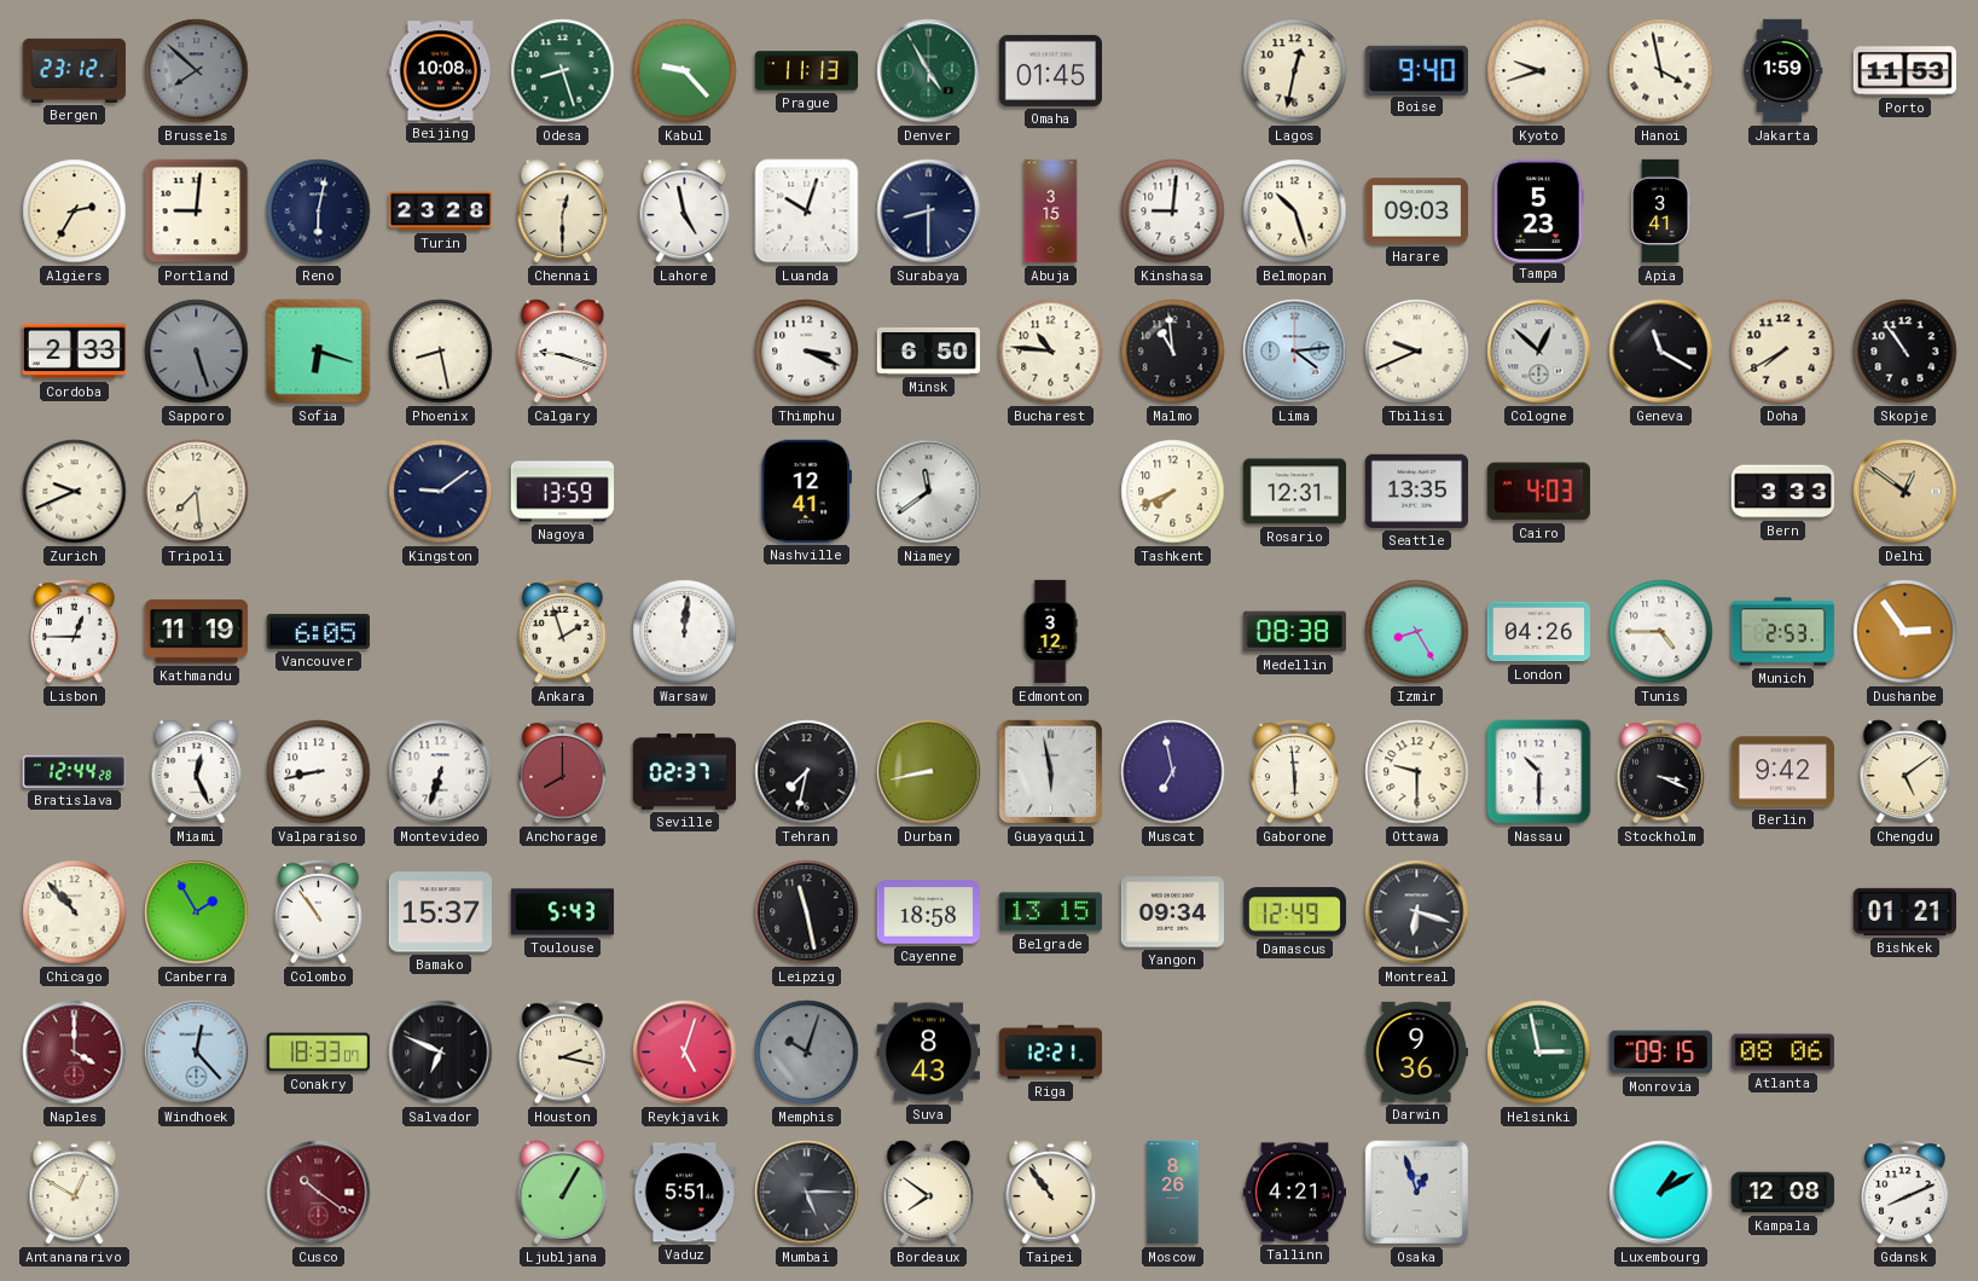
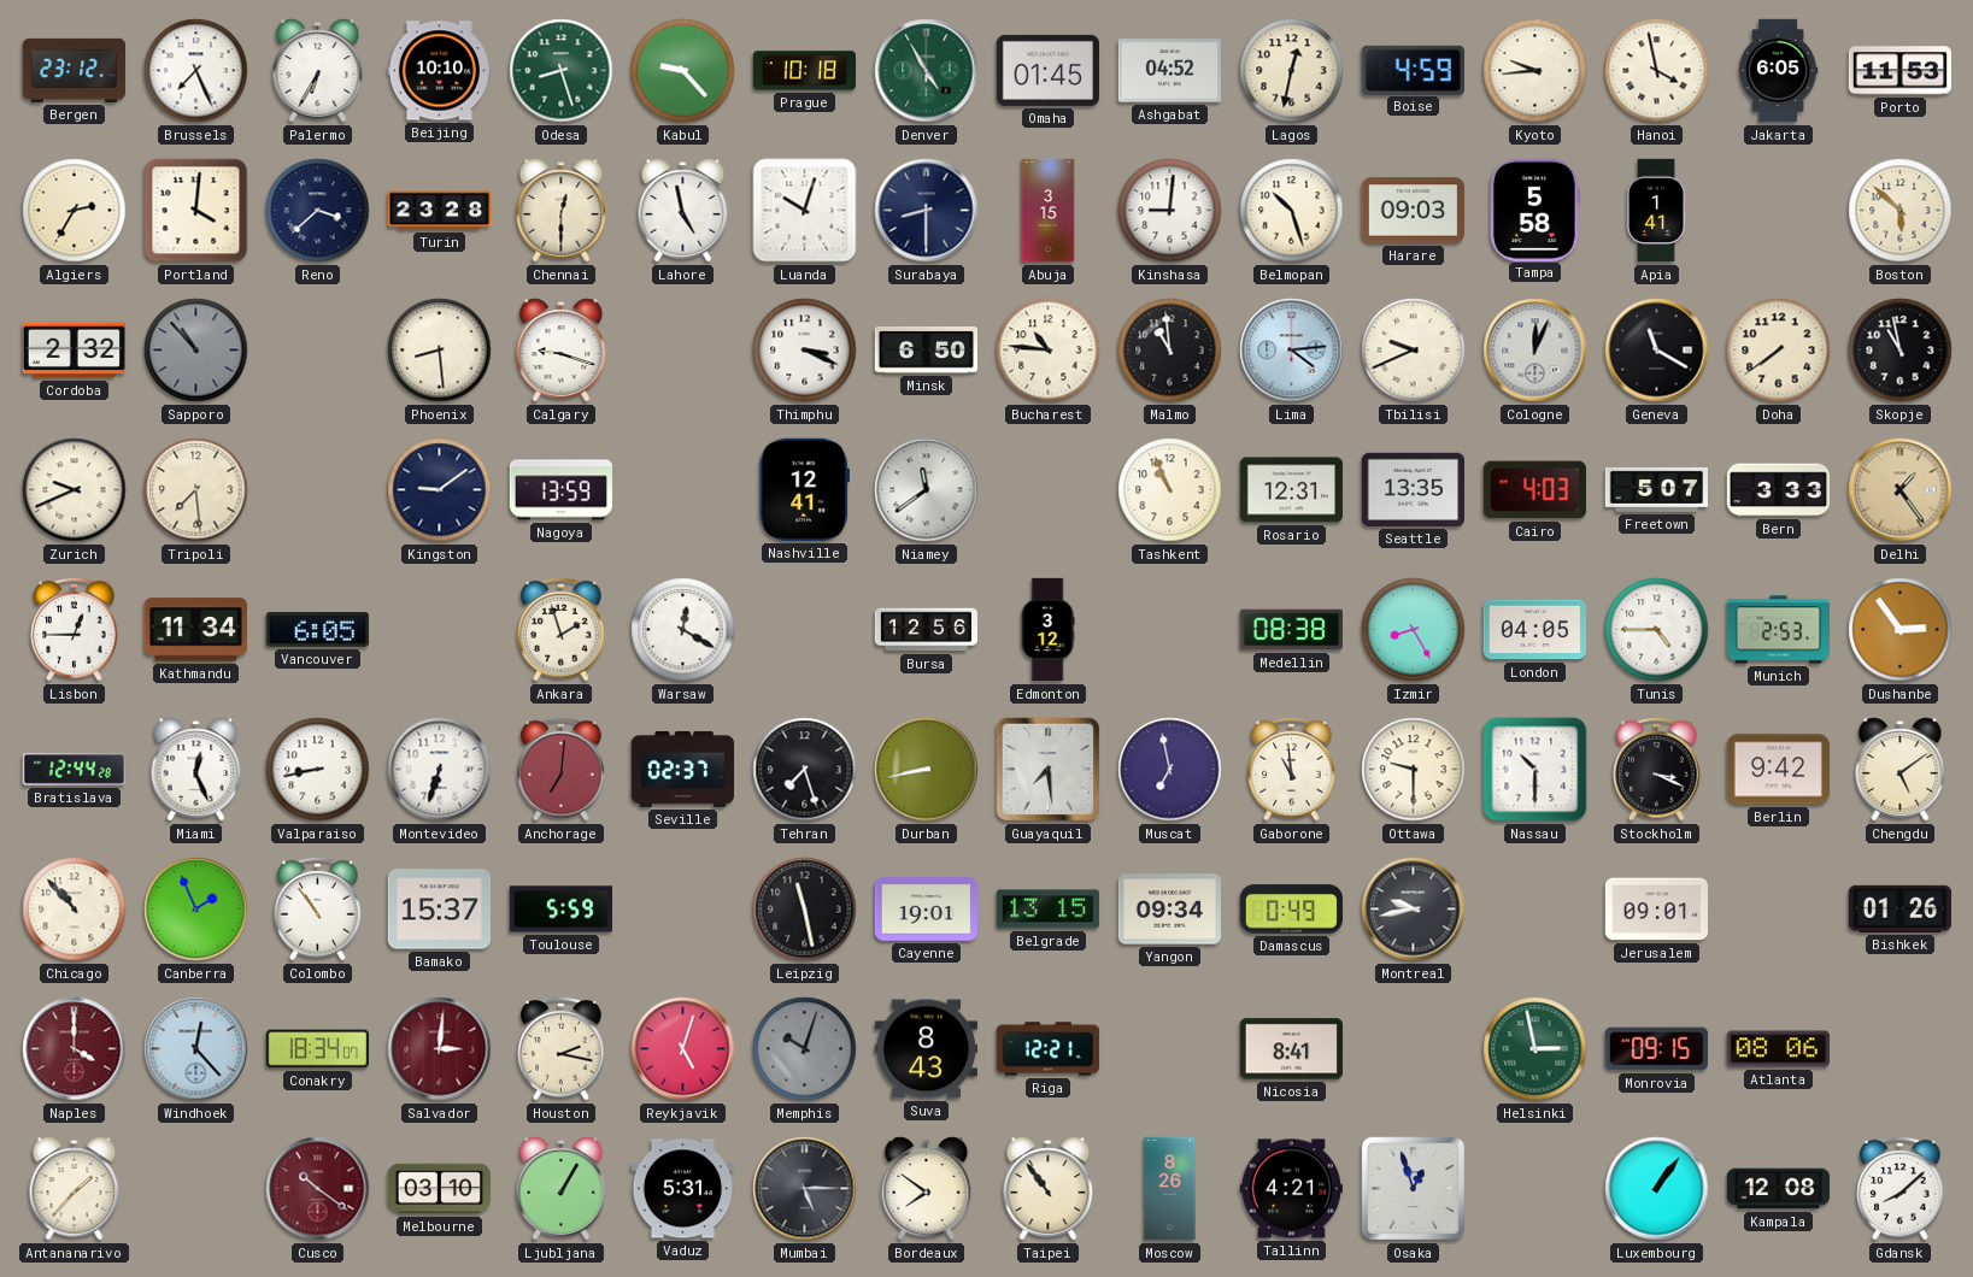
Brussels: 7:52 -> 7:26 (196, 71)
Brussels dial: grey -> white (196, 71)
Palermo: none -> 6:35 (318, 71)
Beijing: 10:08 -> 10:10 (439, 71)
Prague: 11:13 -> 10:18 (804, 71)
Ashgabat: none -> 04:52 (1169, 71)
Boise: 9:40 -> 4:59 (1413, 70)
Kyoto: 9:42 -> 9:44 (1535, 71)
Jakarta: 1:59 -> 6:05 (1778, 71)
Portland: 9:01 -> 4:01 (196, 211)
Reno: 6:02 -> 3:38 (318, 211)
Tampa: 5:23 -> 5:58 (1534, 210)
Apia: 3:41 -> 1:41 (1656, 211)
Boston: none -> 5:52 (1901, 211)
Cordoba: 2:33 -> 2:32 (74, 351)
Sapporo: 5:27 -> 10:53 (196, 351)
Sofia: 6:18 -> none (319, 352)
Phoenix: 8:28 -> 8:29 (440, 351)
Cologne: 12:52 -> 12:04 (1535, 351)
Doha: 7:40 -> 7:39 (1779, 351)
Skopje: 10:54 -> 10:58 (1901, 351)
Tashkent: 7:41 -> 10:56 (1170, 490)
Freetown: none -> 5:07 (1656, 489)
Delhi: 12:51 -> 1:24 (1901, 490)
Kathmandu: 11:19 -> 11:34 (195, 630)
Warsaw: 12:01 -> 12:20 (683, 630)
Bursa: none -> 12:56 (927, 630)
London: 04:26 -> 04:05 (1534, 630)
Anchorage: 8:00 -> 7:01 (562, 769)
Tehran: 7:32 -> 7:27 (805, 770)
Guayaquil: 5:58 -> 7:29 (1049, 770)
Gaborone: 5:59 -> 10:59 (1292, 769)
Canberra: 1:55 -> 1:56 (196, 910)
Toulouse: 5:43 -> 5:59 (560, 910)
Cayenne: 18:58 -> 19:01 (926, 910)
Damascus: 12:49 -> 0:49 (1291, 910)
Montreal: 6:18 -> 9:43 (1414, 910)
Jerusalem: none -> 09:01 (1656, 910)
Bishkek: 01:21 -> 01:26 (1899, 908)
Conakry: 18:33 -> 18:34 (317, 1049)
Salvador: 6:49 -> 3:01 (440, 1049)
Salvador dial: black -> burgundy (440, 1049)
Nicosia: none -> 8:41 (1291, 1049)
Darwin: 9:36 -> none (1415, 1051)
Antananarivo: 12:50 -> 1:37 (75, 1189)
Melbourne: none -> 03:10 (439, 1189)
Vaduz: 5:51 -> 5:31 (682, 1189)
Luxembourg: 1:10 -> 1:06 (1657, 1189)
Gdansk: 8:11 -> 8:08 (1901, 1188)
